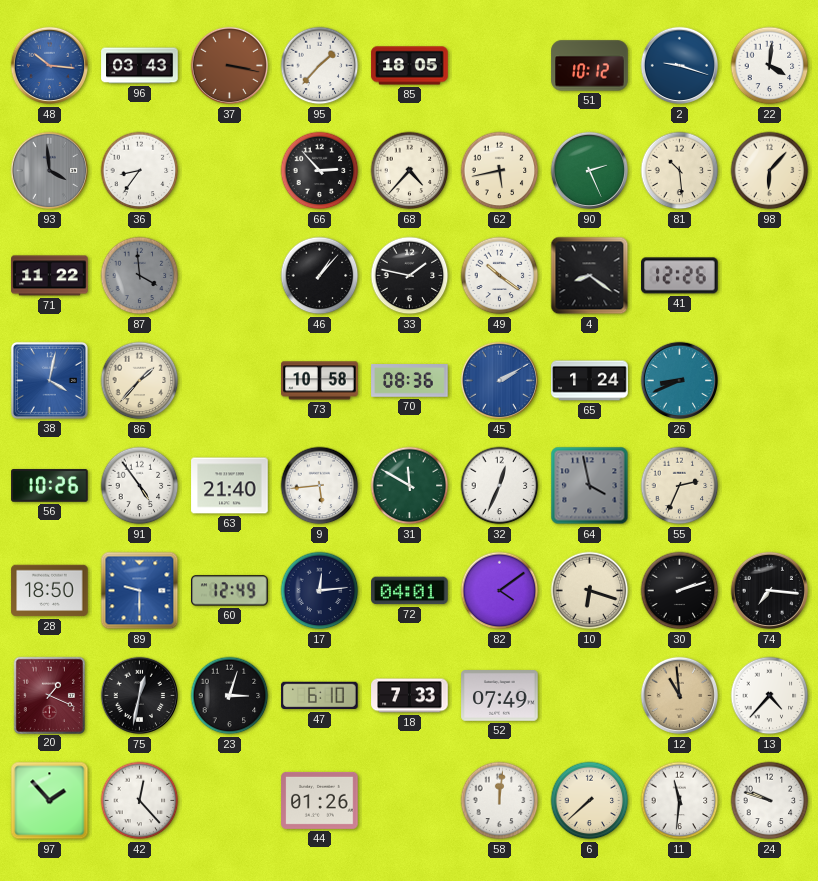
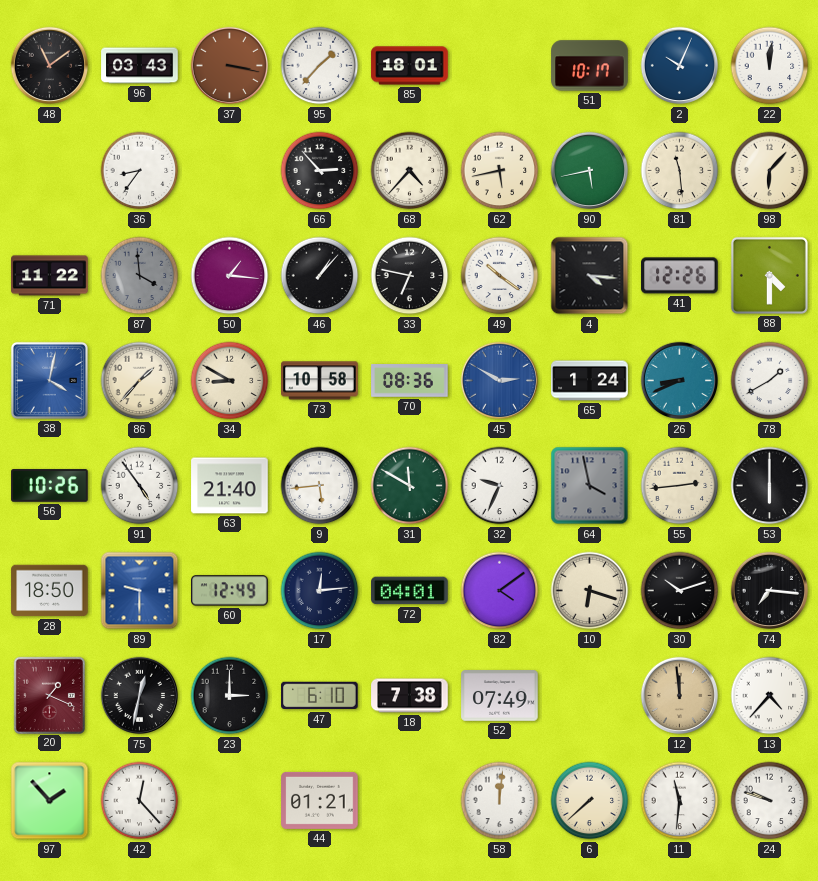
48: 10:16 -> 11:09 (50, 66)
48 dial: blue -> black (50, 66)
85: 18:05 -> 18:01 (410, 66)
51: 10:12 -> 10:17 (590, 66)
2: 9:18 -> 10:04 (680, 66)
22: 4:01 -> 12:01 (770, 66)
93: 3:59 -> none (50, 171)
90: 2:26 -> 5:43 (590, 171)
81: 10:29 -> 11:29 (680, 171)
50: none -> 1:16 (230, 276)
33: 1:47 -> 6:47 (410, 276)
4: 8:21 -> 4:16 (590, 276)
88: none -> 4:30 (769, 275)
34: none -> 8:50 (230, 381)
45: 2:10 -> 2:50 (500, 381)
78: none -> 1:40 (770, 381)
32: 12:34 -> 9:34 (500, 486)
55: 2:34 -> 2:44 (680, 486)
53: none -> 6:00 (770, 486)
30: 2:12 -> 10:12 (680, 591)
23: 3:03 -> 3:00 (230, 696)
18: 7:33 -> 7:38 (410, 696)
12: 10:59 -> 11:59 (680, 696)
44: 01:26 -> 01:21 (320, 800)
